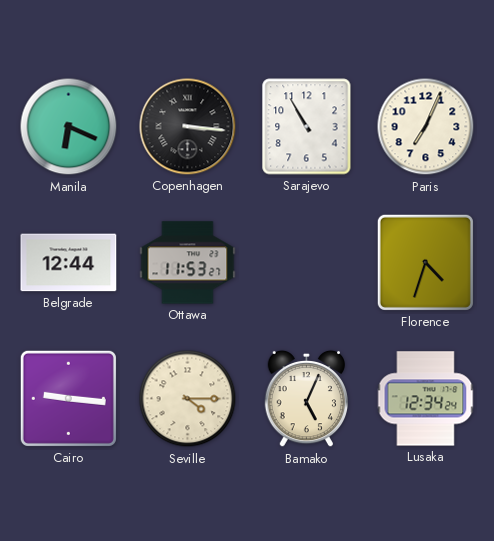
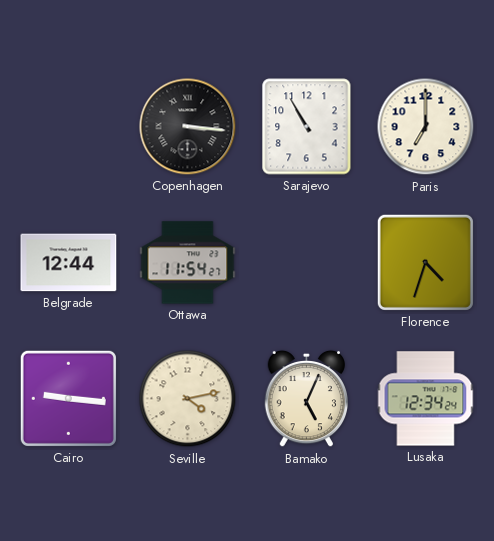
Manila: 6:19 -> none (69, 127)
Paris: 7:04 -> 7:00 (426, 127)
Ottawa: 11:53 -> 11:54 (188, 263)
Seville: 4:15 -> 4:13 (188, 399)
